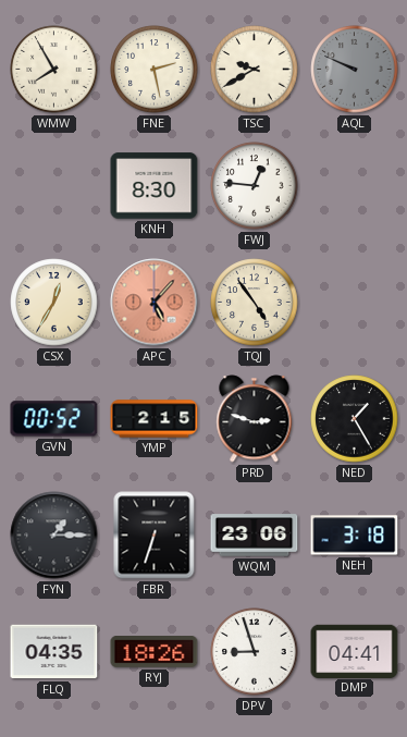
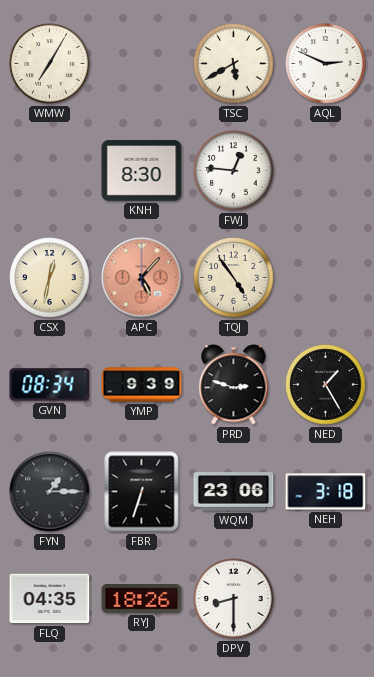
WMW: 7:55 -> 7:05 (50, 64)
FNE: 2:28 -> none (155, 70)
TSC: 9:40 -> 5:40 (234, 64)
AQL: 9:49 -> 2:49 (326, 64)
AQL dial: grey -> white (326, 64)
CSX: 12:35 -> 12:32 (50, 278)
GVN: 00:52 -> 08:34 (50, 385)
YMP: 2:15 -> 9:39 (142, 385)
DPV: 8:57 -> 8:30 (234, 599)
DMP: 04:41 -> none (355, 651)
